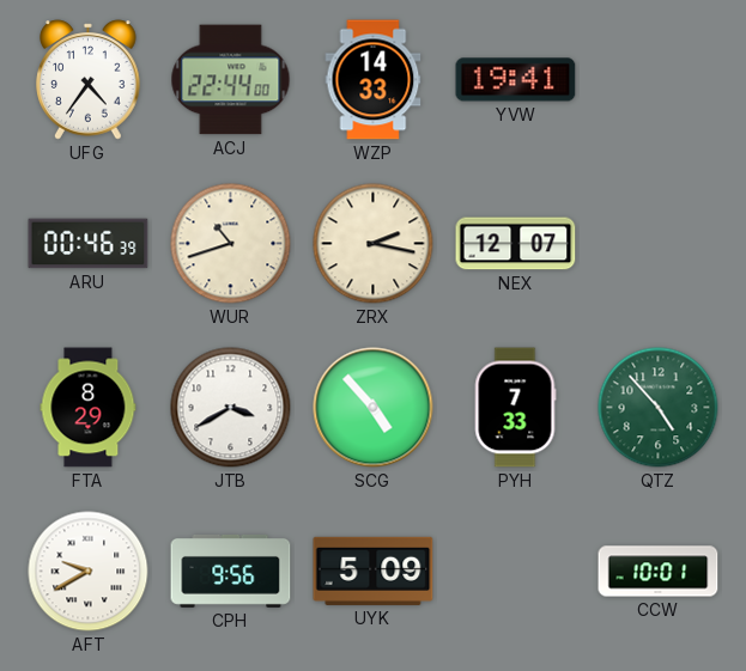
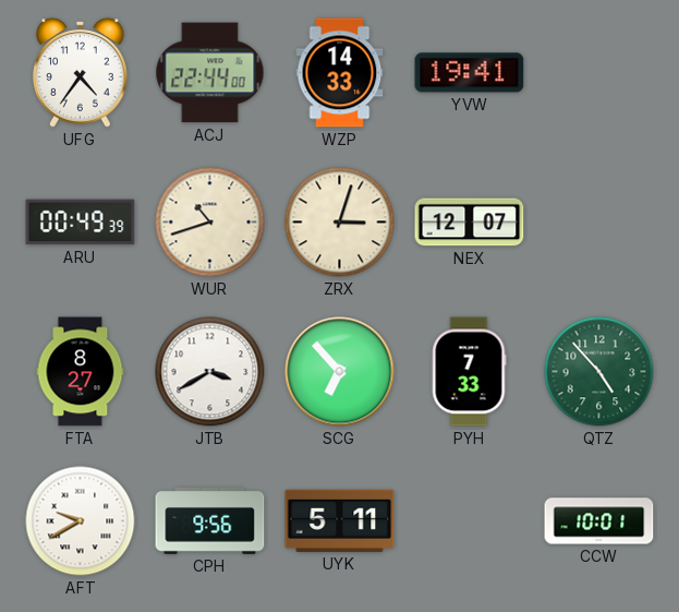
ARU: 00:46 -> 00:49 (81, 223)
ZRX: 2:17 -> 3:03 (340, 223)
FTA: 8:29 -> 8:27 (81, 372)
SCG: 4:53 -> 6:53 (340, 372)
UYK: 5:09 -> 5:11 (340, 520)
